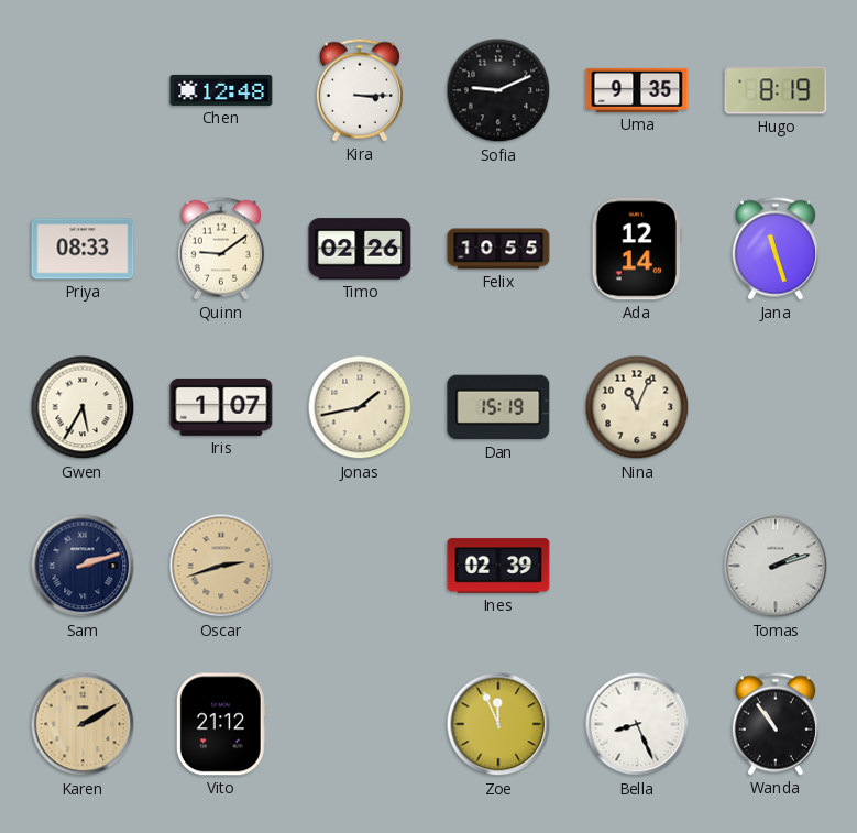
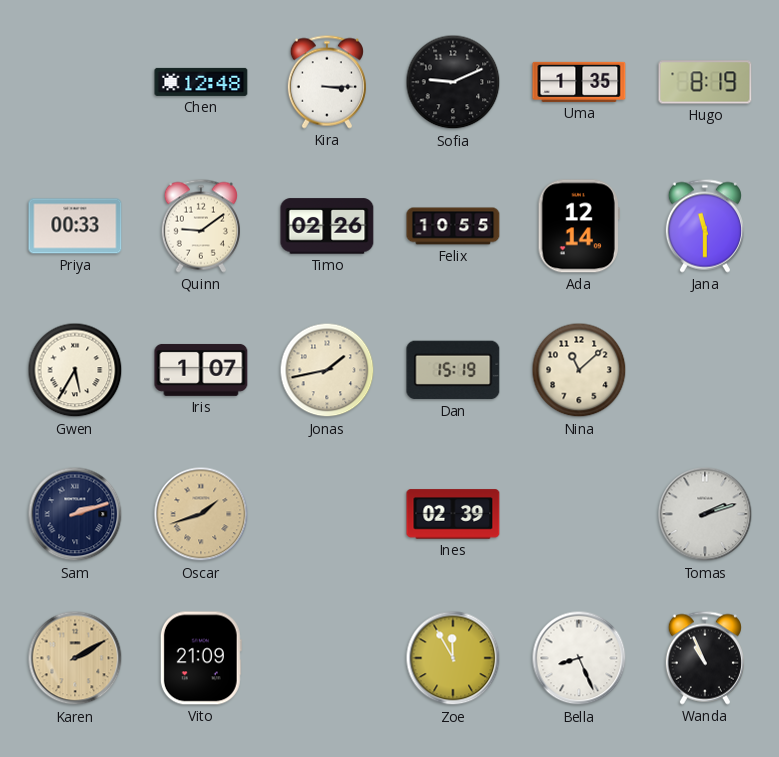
Uma: 9:35 -> 1:35 (579, 82)
Priya: 08:33 -> 00:33 (75, 226)
Jana: 11:27 -> 11:30 (705, 226)
Nina: 11:04 -> 11:08 (579, 370)
Oscar: 2:42 -> 1:42 (201, 514)
Vito: 21:12 -> 21:09 (201, 658)
Zoe: 11:56 -> 11:55 (453, 658)
Wanda: 10:54 -> 10:56 (705, 658)
